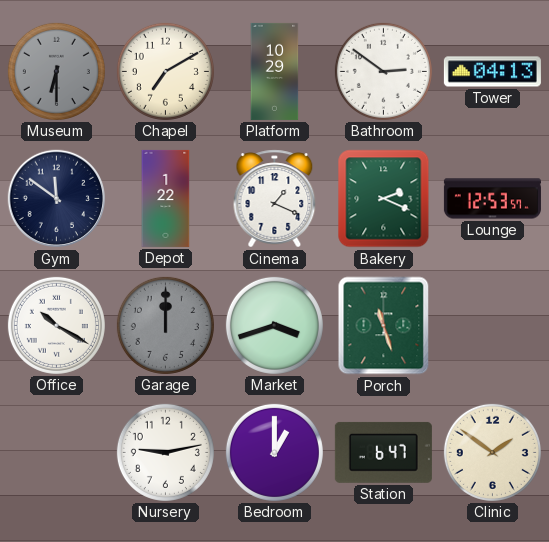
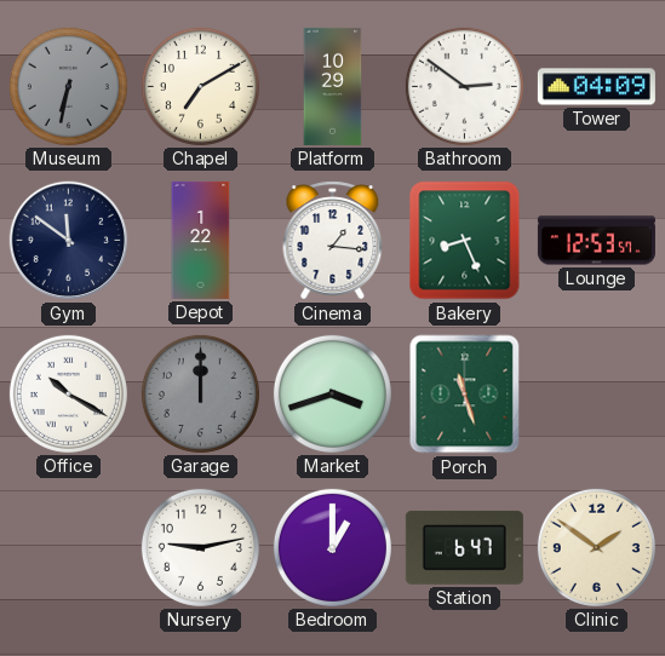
Museum: 6:30 -> 6:32 (68, 86)
Tower: 04:13 -> 04:09 (596, 87)
Cinema: 1:19 -> 1:16 (333, 241)
Bakery: 2:19 -> 8:26 (465, 241)
